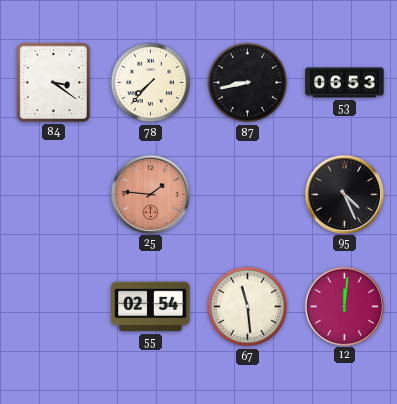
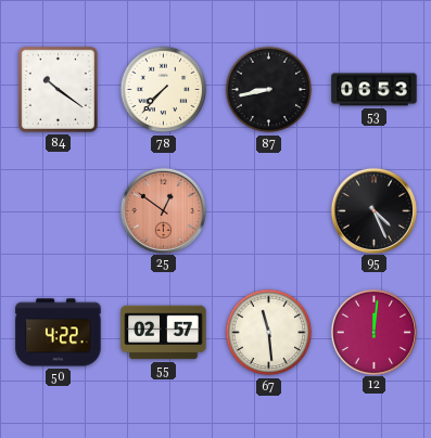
84: 3:21 -> 10:21 (58, 89)
25: 1:46 -> 12:51 (163, 210)
50: none -> 4:22 (59, 333)
55: 02:54 -> 02:57 (164, 333)
